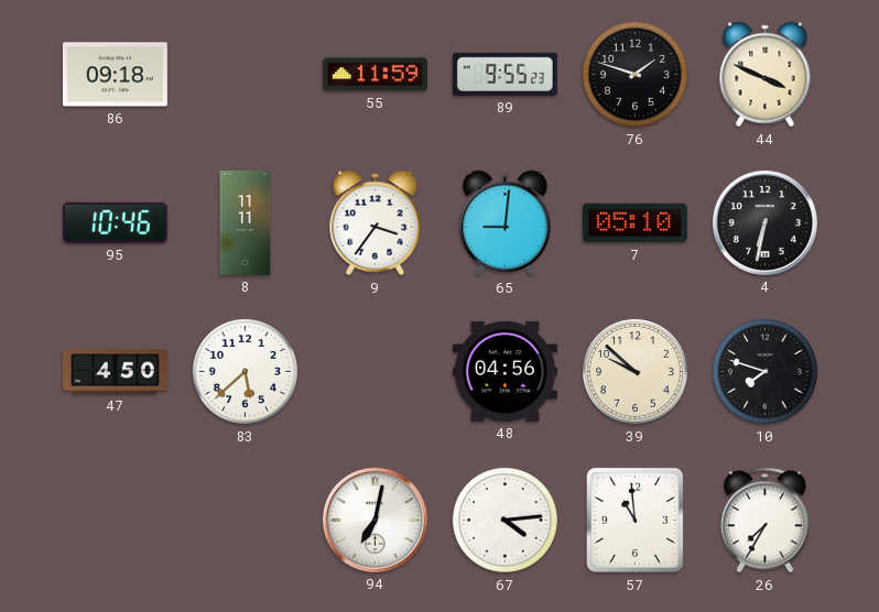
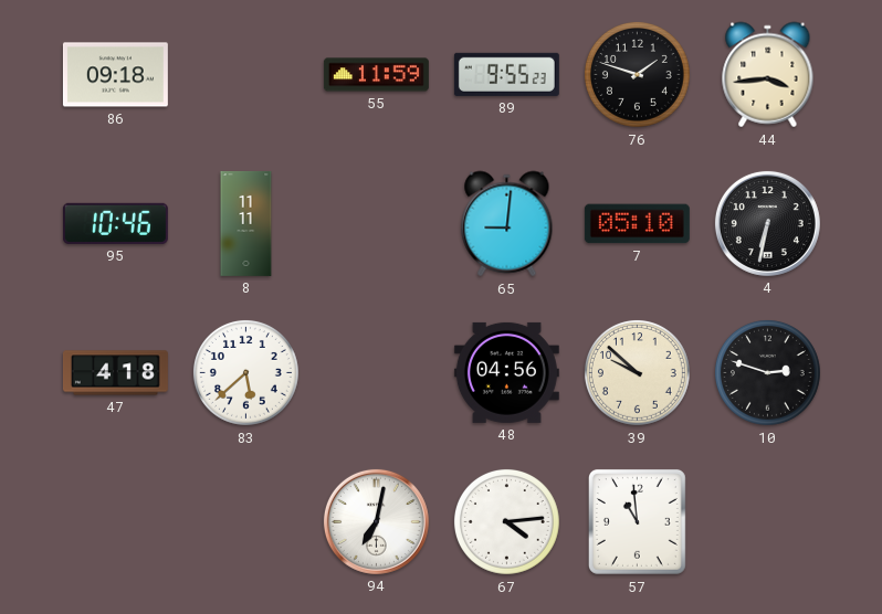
44: 3:49 -> 3:44 (768, 75)
9: 3:36 -> none (376, 223)
47: 4:50 -> 4:18 (115, 373)
10: 7:48 -> 2:48 (767, 372)
26: 7:35 -> none (764, 521)
